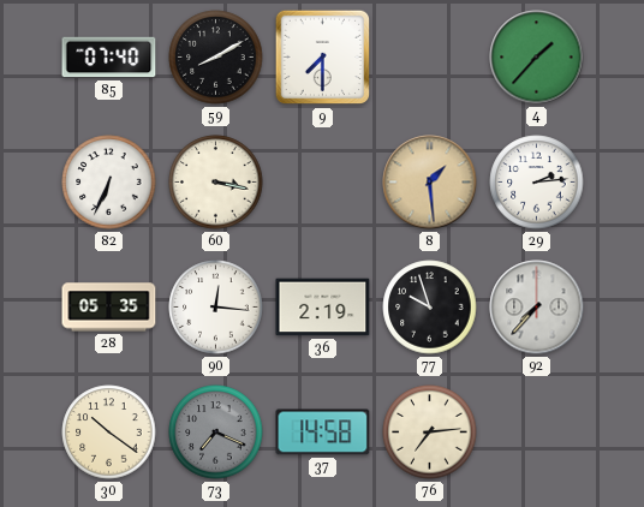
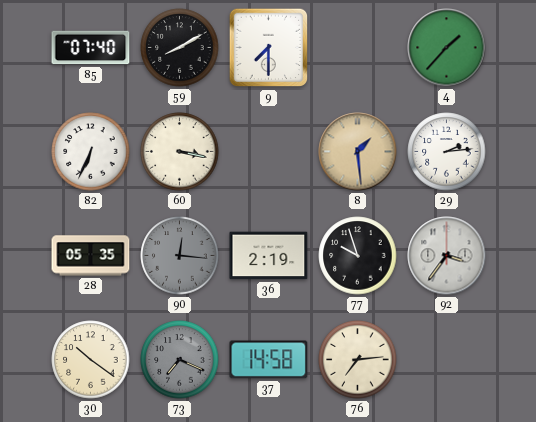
90 dial: white -> grey (180, 256)
92: 7:37 -> 3:36 (447, 256)
